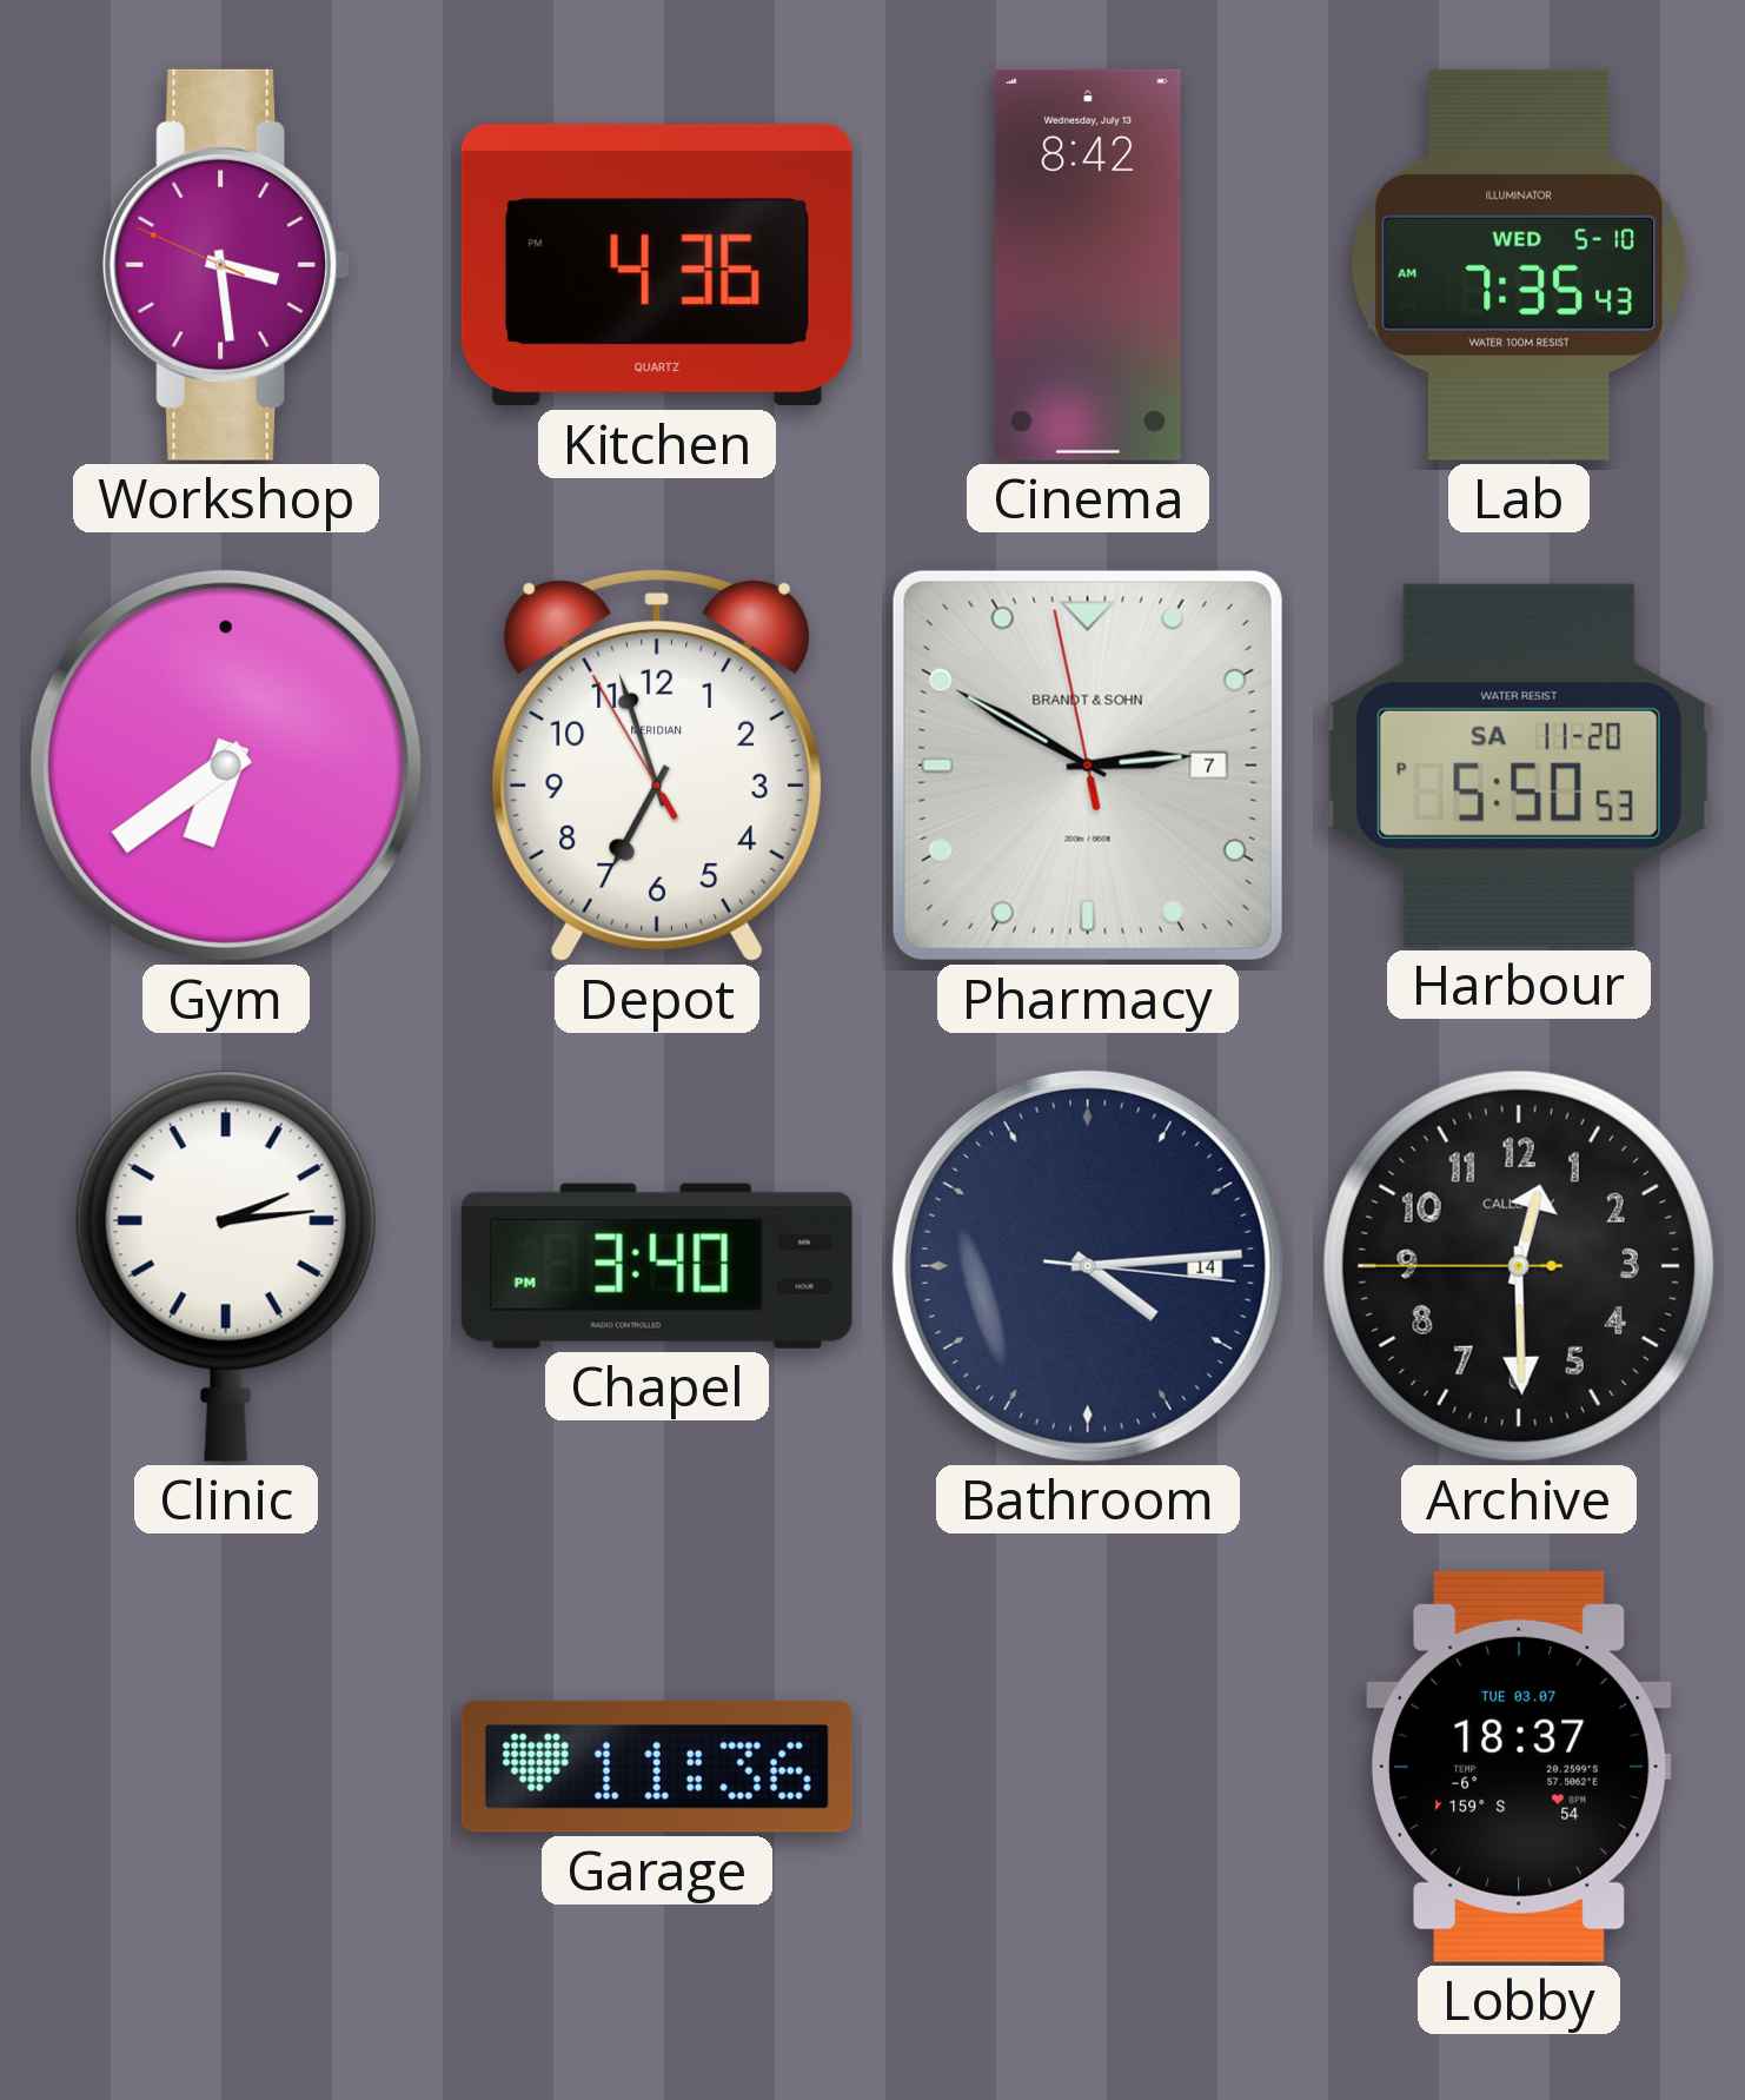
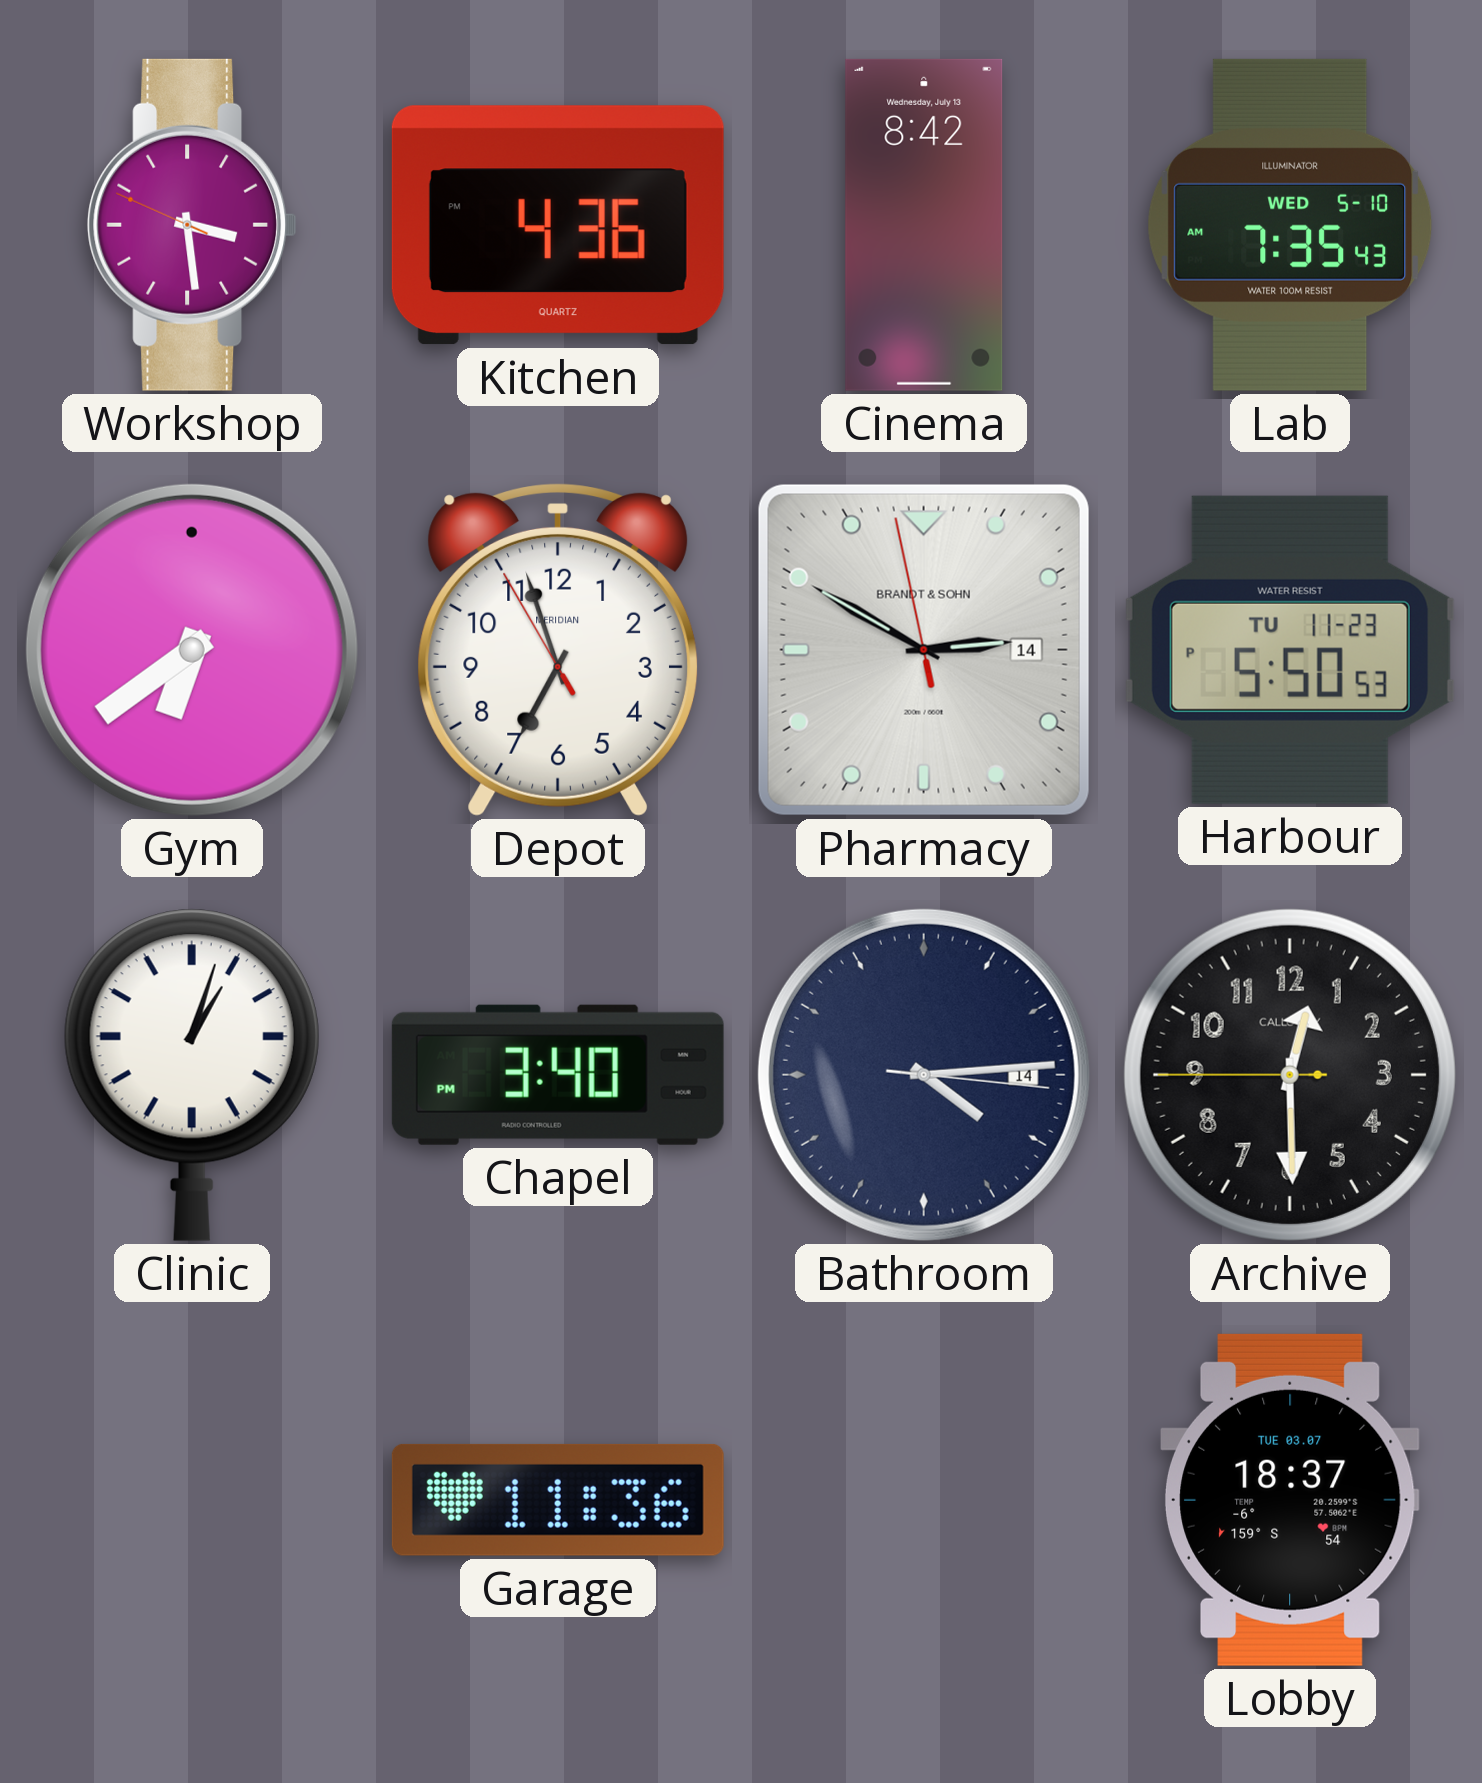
Pharmacy date: 7 -> 14 (924, 650)
Harbour date: SA 11-20 -> TU 11-23 (1290, 650)
Clinic: 2:14 -> 1:03 (192, 1075)
